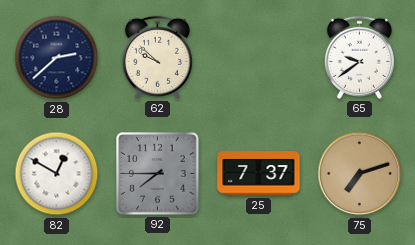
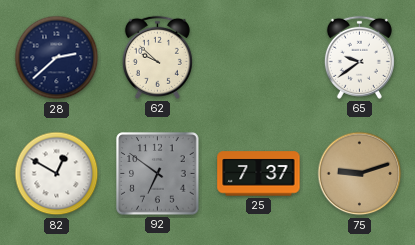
92: 7:45 -> 6:51 (158, 174)
75: 7:12 -> 9:12 (360, 174)
